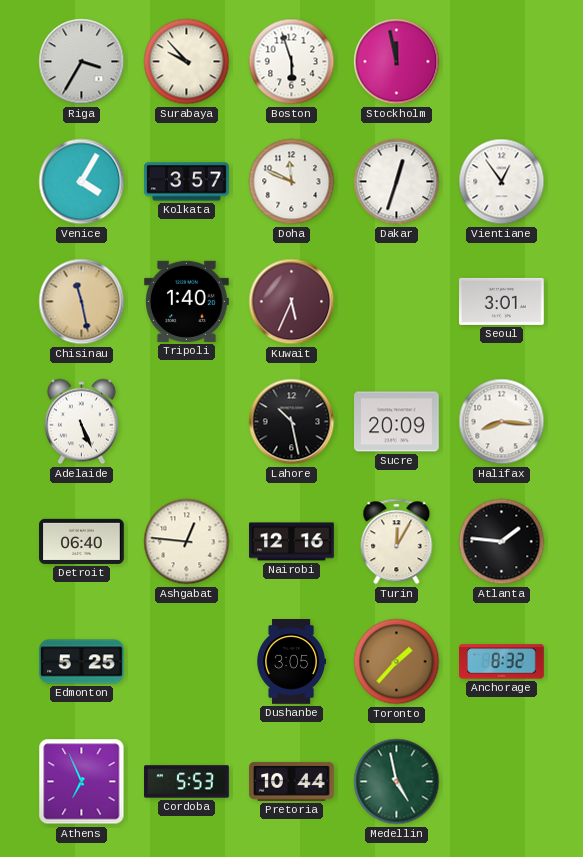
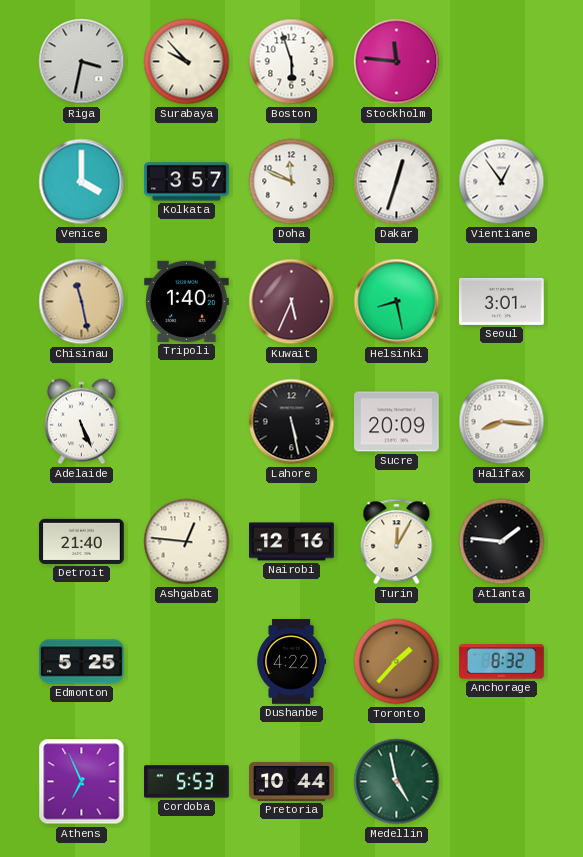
Riga: 3:35 -> 3:32 (82, 62)
Stockholm: 11:58 -> 11:46 (397, 62)
Venice: 4:05 -> 4:00 (82, 182)
Helsinki: none -> 8:28 (397, 302)
Lahore: 10:28 -> 5:28 (292, 422)
Detroit: 06:40 -> 21:40 (82, 541)
Dushanbe: 3:05 -> 4:22 (292, 662)
